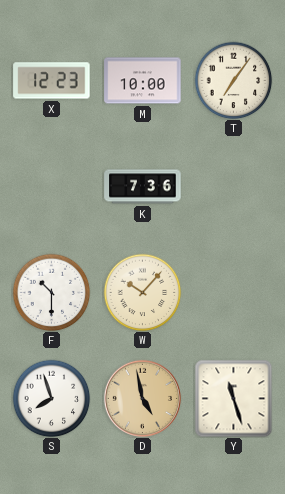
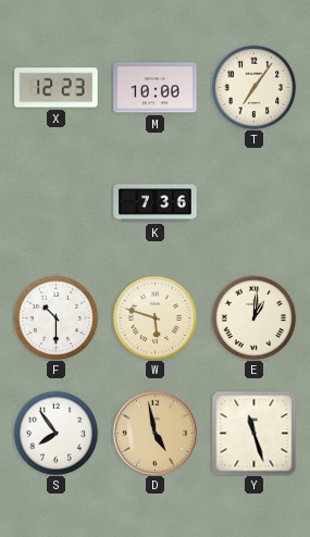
W: 10:07 -> 5:48 (154, 317)
E: none -> 1:01 (253, 317)
S: 7:57 -> 7:54 (55, 433)
